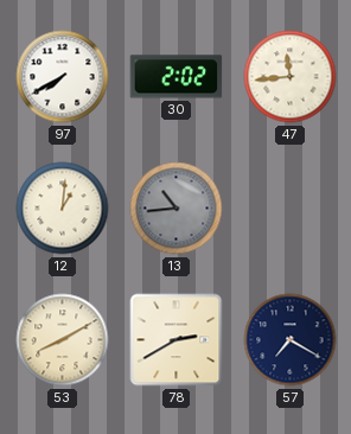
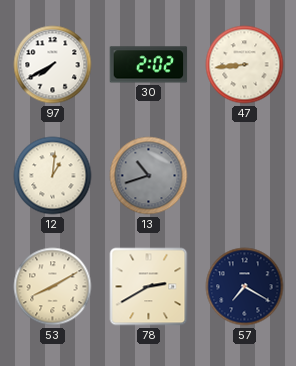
47: 11:44 -> 8:44 (245, 65)
13: 10:44 -> 10:42 (149, 176)
